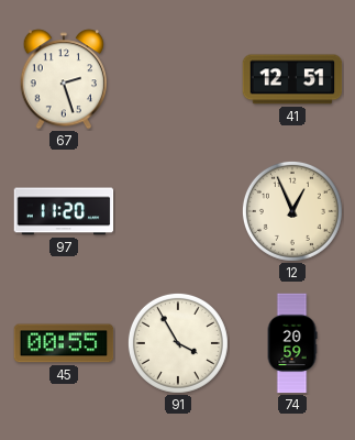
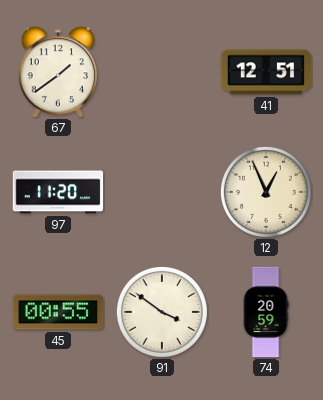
67: 2:27 -> 1:39 (58, 72)
91: 3:55 -> 3:51 (162, 312)
